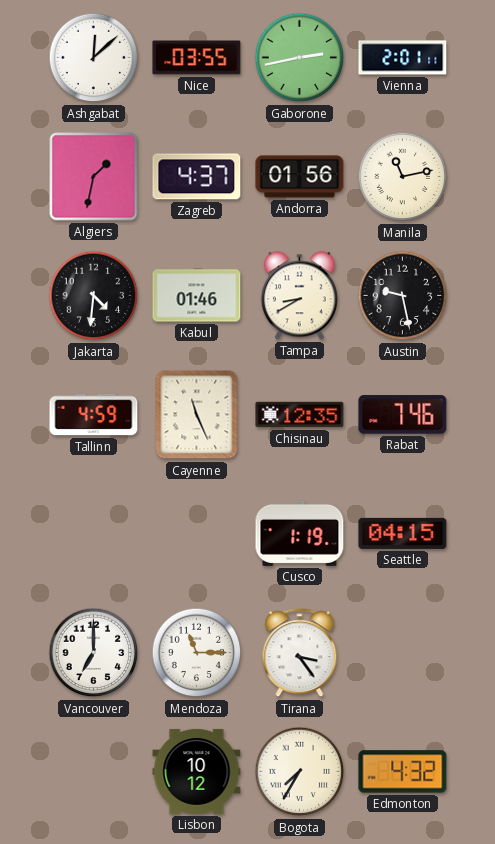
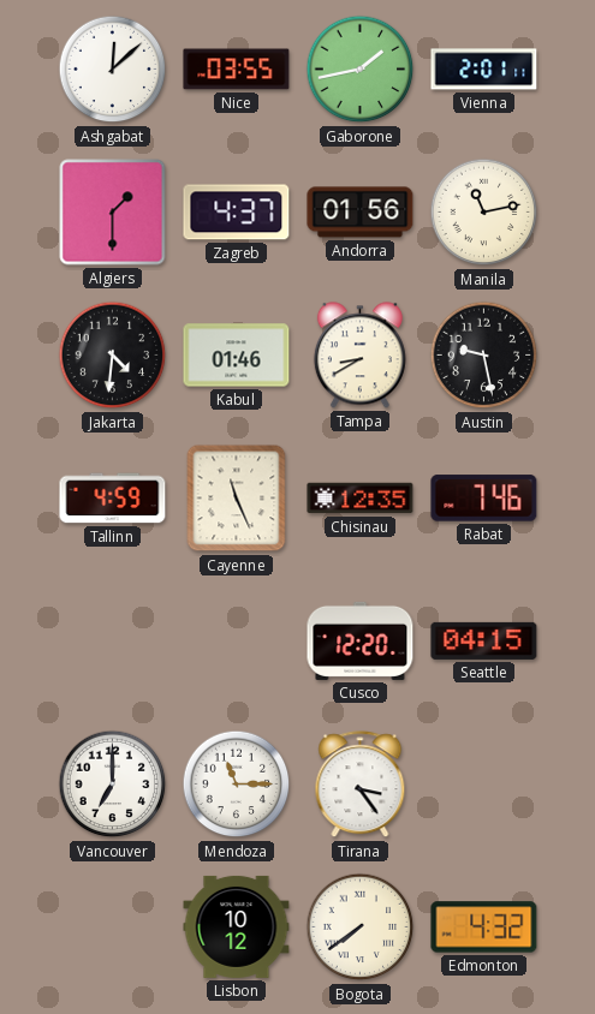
Gaborone: 2:43 -> 1:43 (361, 70)
Algiers: 1:32 -> 1:30 (113, 213)
Cusco: 1:19 -> 12:20 (361, 640)
Bogota: 7:35 -> 7:39 (361, 927)
